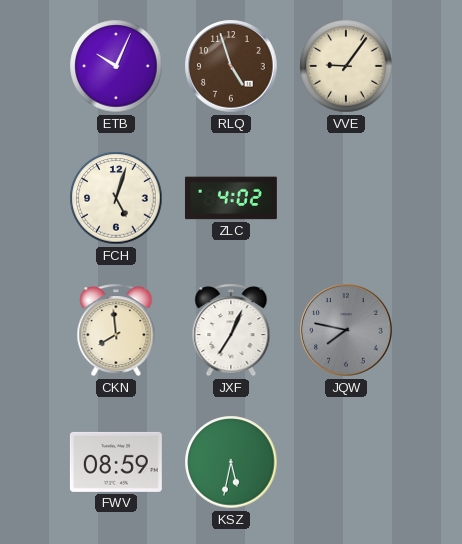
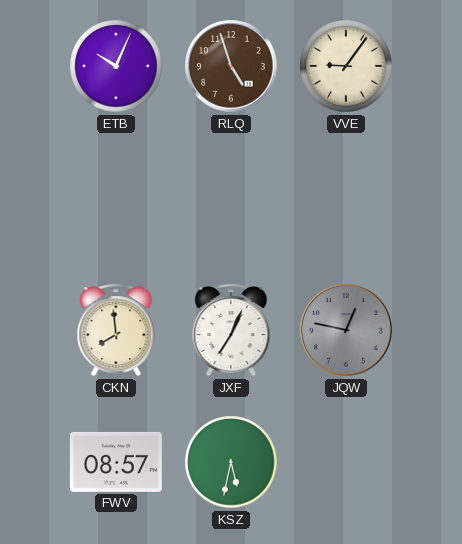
FCH: 5:03 -> none (116, 198)
ZLC: 4:02 -> none (231, 198)
JQW: 7:47 -> 12:47 (346, 330)
FWV: 08:59 -> 08:57 (116, 462)
